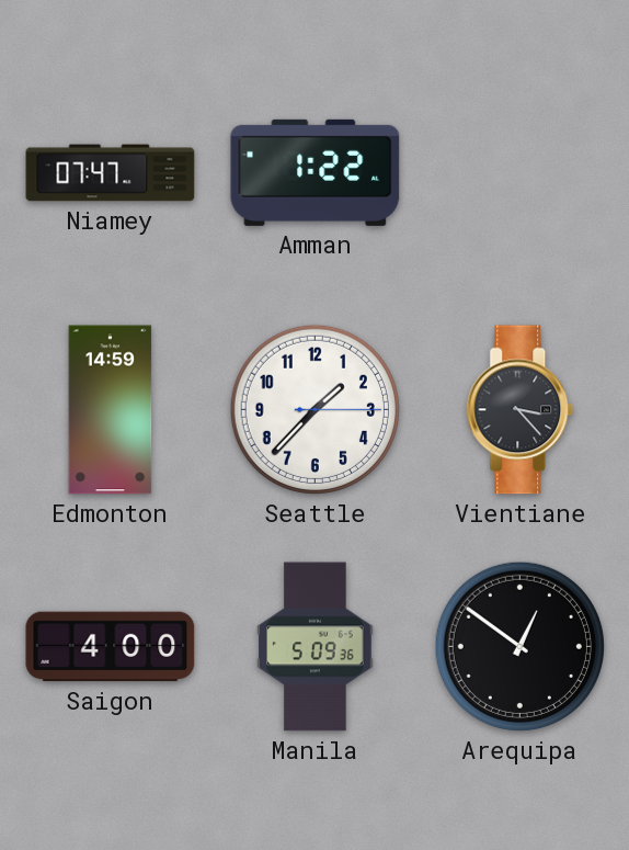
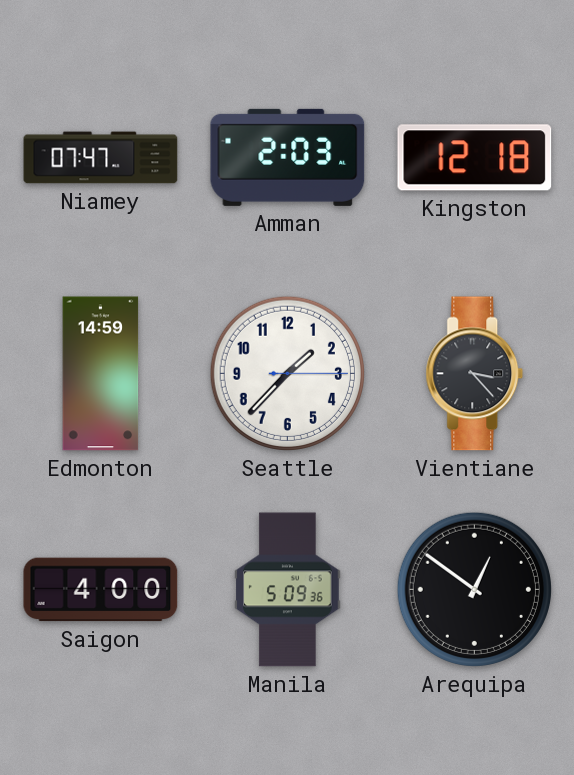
Amman: 1:22 -> 2:03 (288, 157)
Kingston: none -> 12:18 (475, 158)
